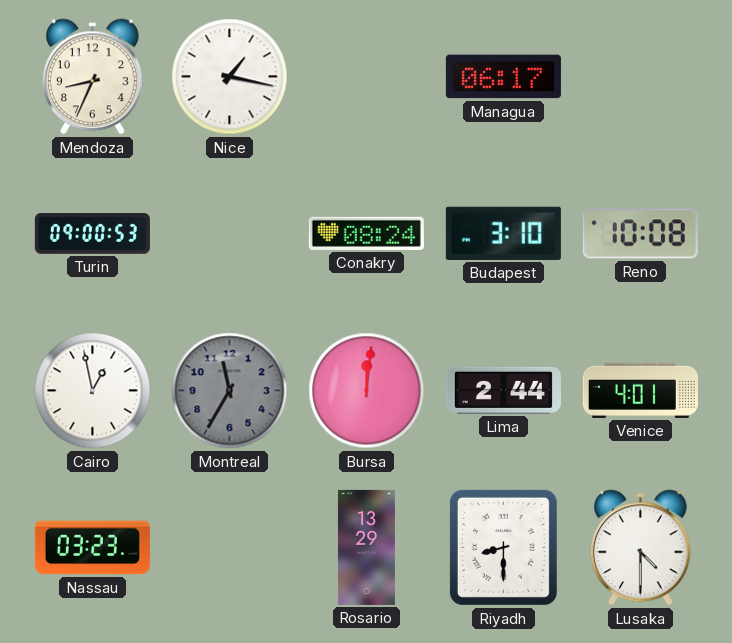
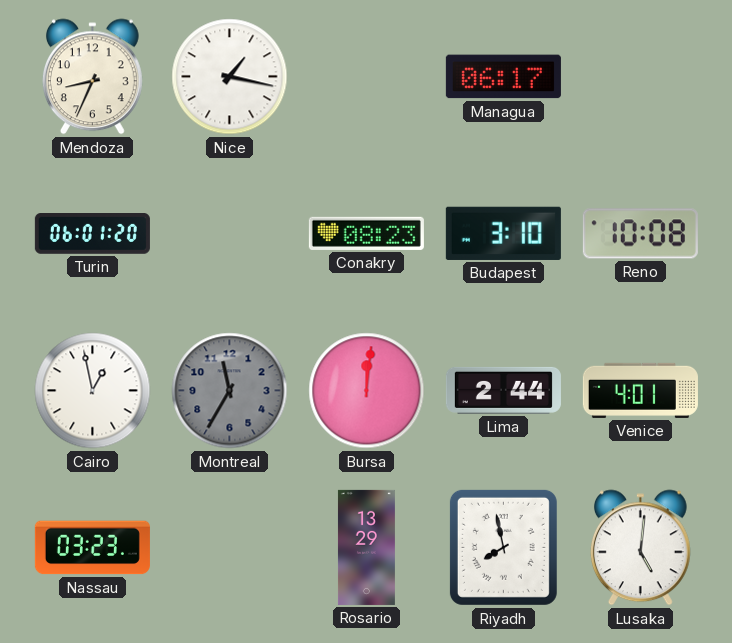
Turin: 09:00 -> 06:01 (92, 234)
Conakry: 08:24 -> 08:23 (366, 233)
Riyadh: 8:30 -> 7:58 (503, 547)
Lusaka: 4:30 -> 5:01 (640, 548)
